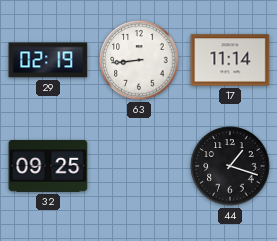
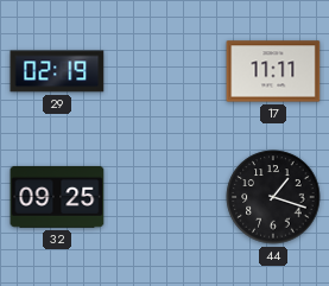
63: 8:44 -> none (139, 60)
17: 11:14 -> 11:11 (273, 71)
